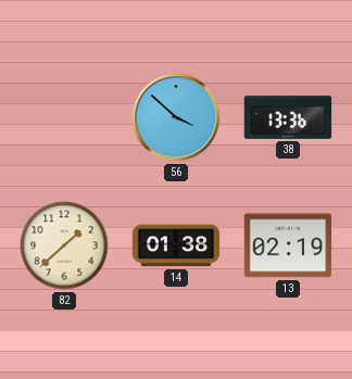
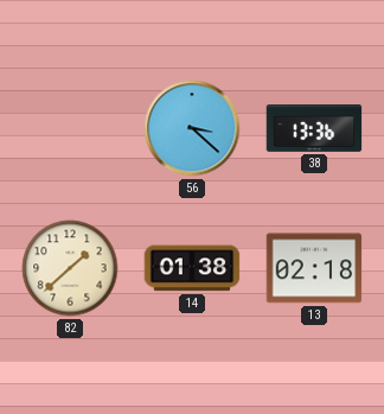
56: 3:52 -> 3:22 (192, 128)
13: 02:19 -> 02:18 (314, 268)
